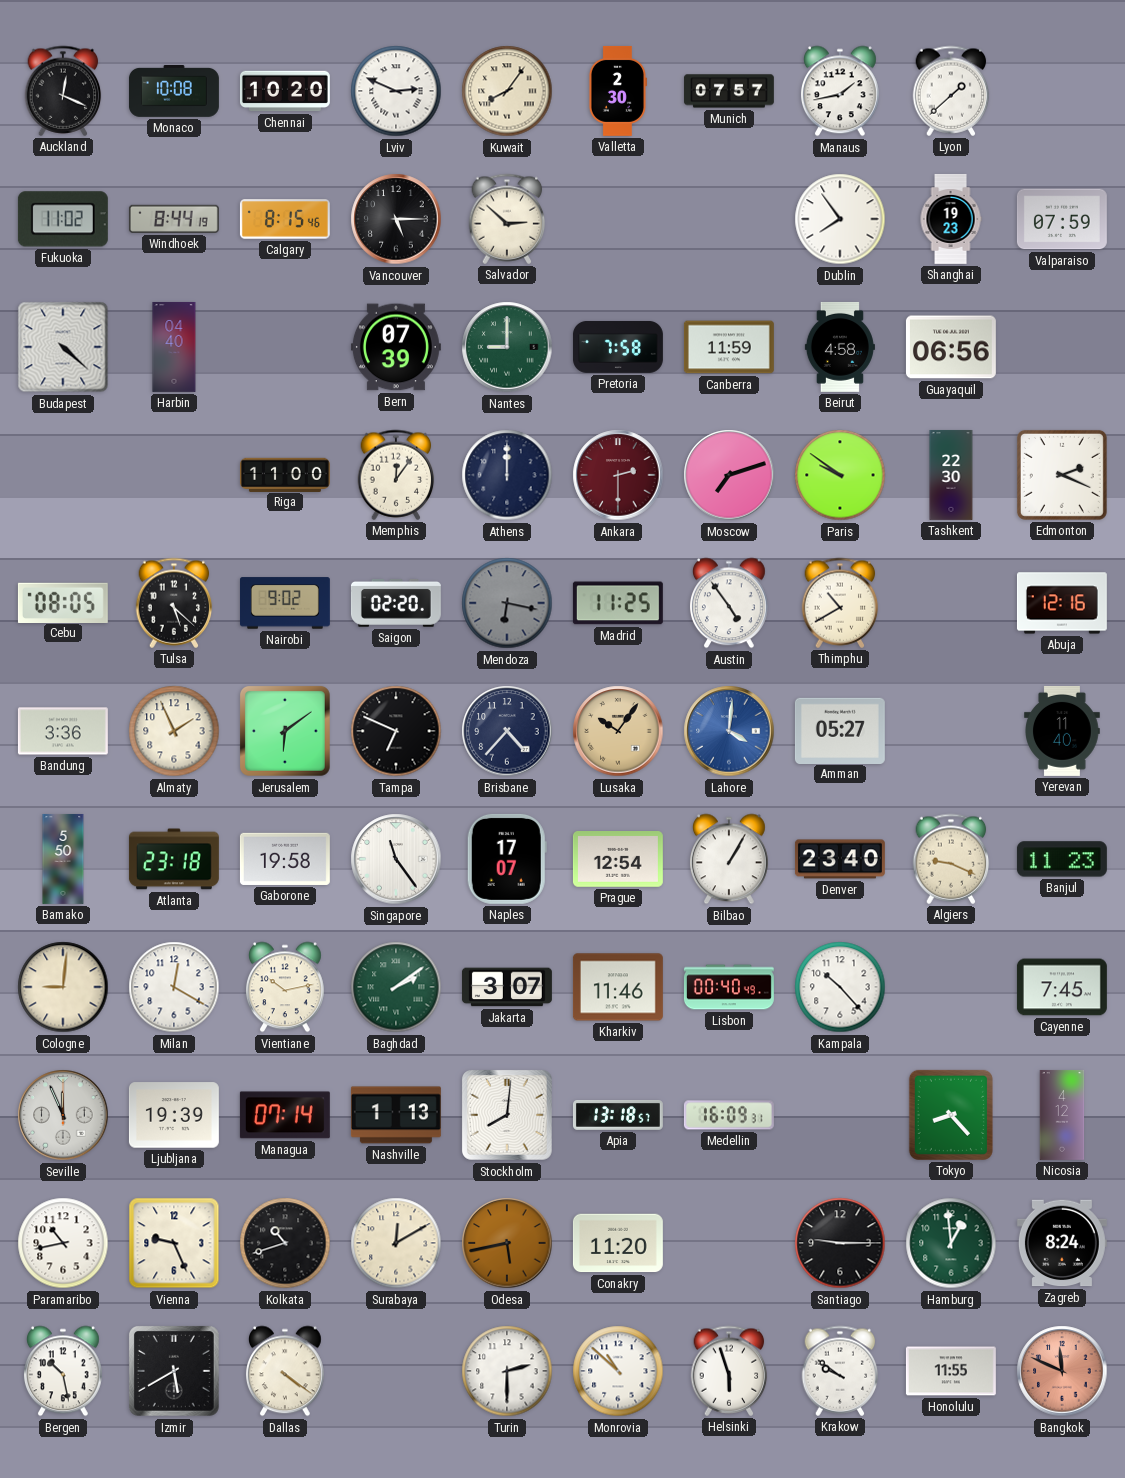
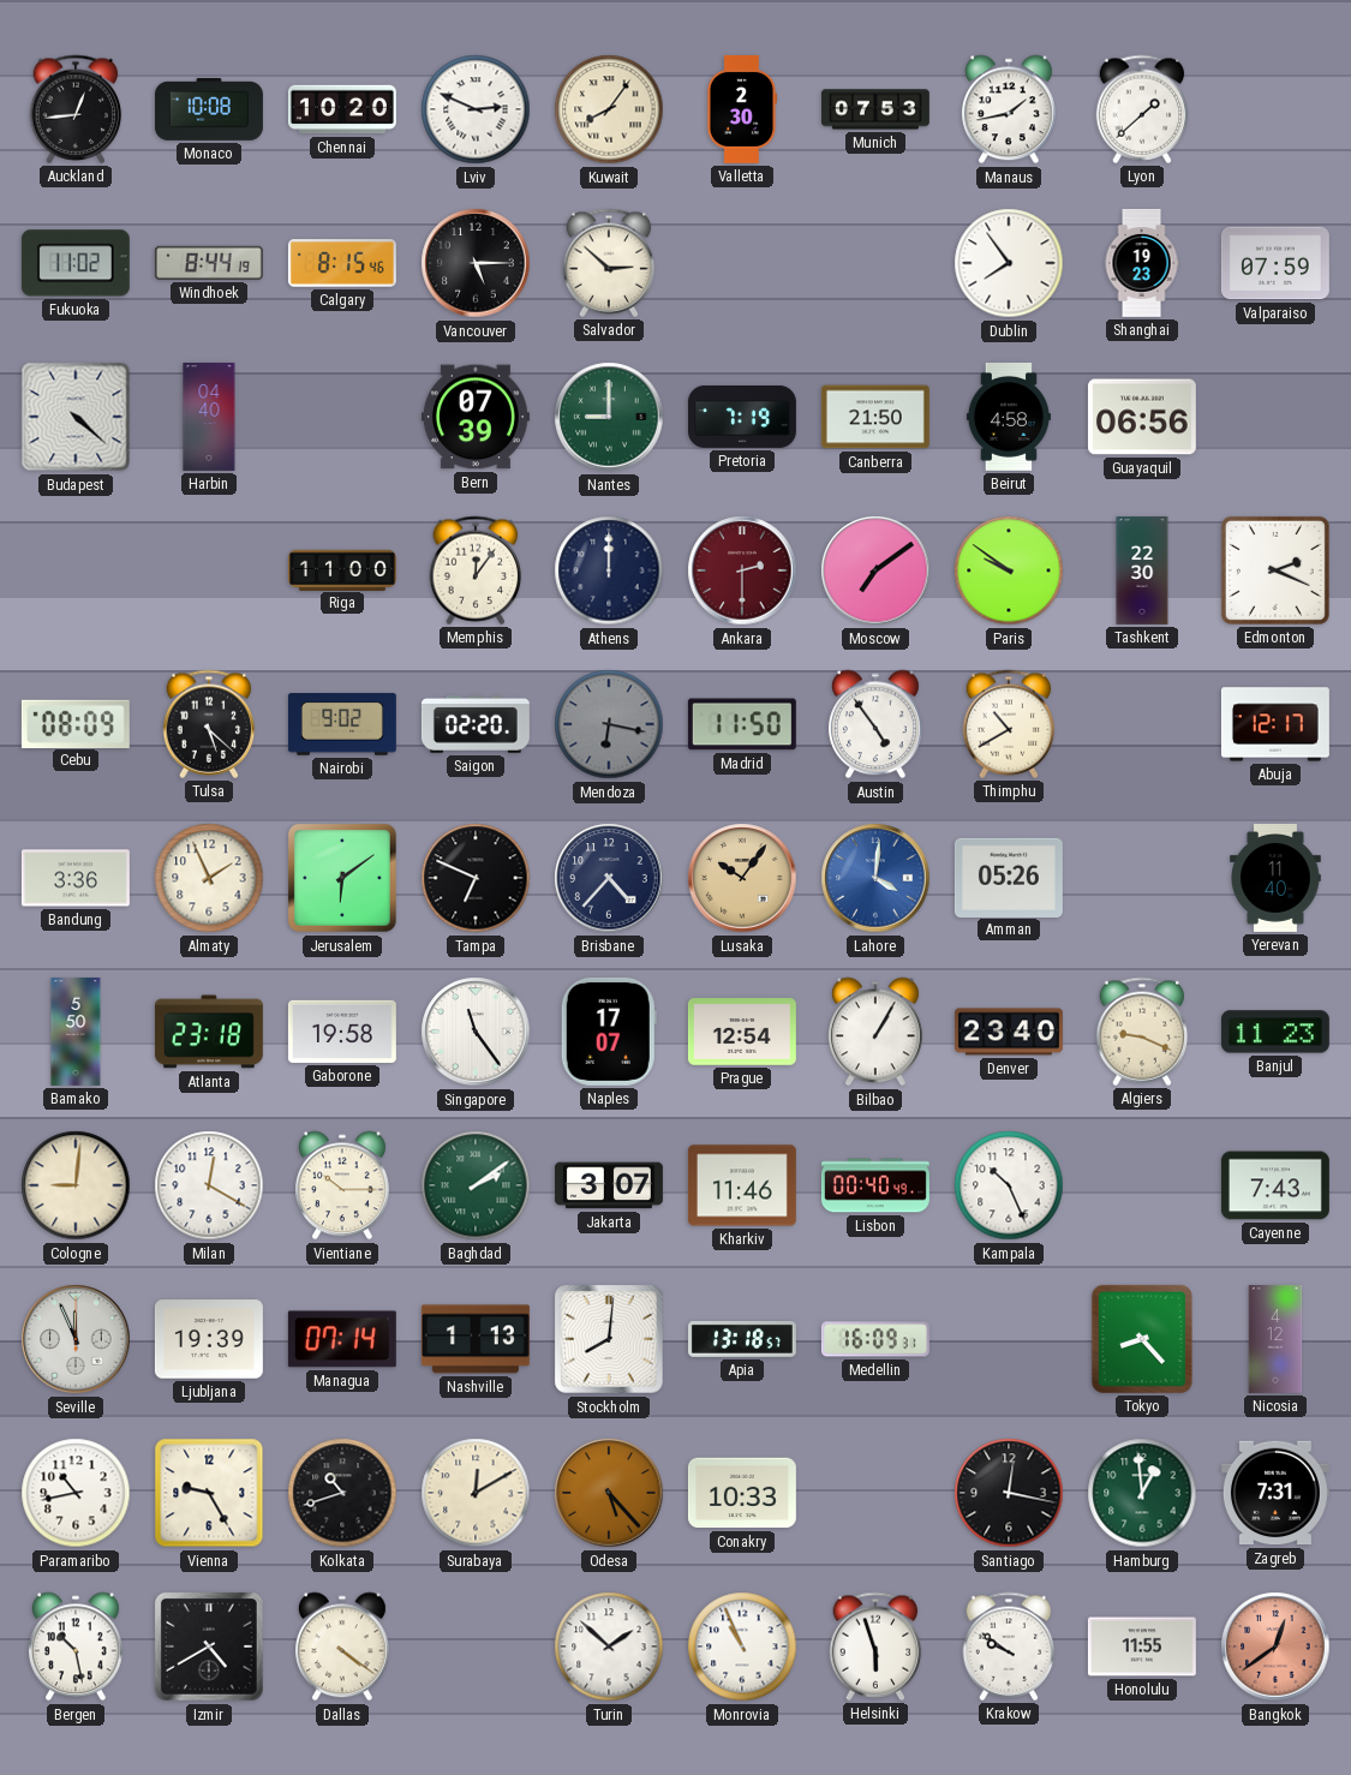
Auckland: 12:19 -> 12:44 (76, 109)
Munich: 07:57 -> 07:53 (875, 109)
Pretoria: 7:58 -> 7:19 (742, 417)
Canberra: 11:59 -> 21:50 (875, 417)
Moscow: 7:12 -> 7:09 (875, 570)
Cebu: 08:05 -> 08:09 (76, 723)
Madrid: 11:25 -> 11:50 (742, 724)
Abuja: 12:16 -> 12:17 (1275, 724)
Amman: 05:27 -> 05:26 (1009, 877)
Vientiane: 10:13 -> 10:15 (342, 1185)
Kampala: 10:23 -> 10:26 (1009, 1185)
Cayenne: 7:45 -> 7:43 (1275, 1185)
Vienna: 9:26 -> 9:25 (209, 1493)
Odesa: 5:43 -> 5:23 (609, 1493)
Conakry: 11:20 -> 10:33 (742, 1493)
Santiago: 9:15 -> 12:17 (1009, 1493)
Zagreb: 8:24 -> 7:31 (1275, 1493)
Izmir: 5:40 -> 4:40 (209, 1646)
Turin: 2:30 -> 1:52 (609, 1646)
Monrovia: 10:52 -> 10:56 (742, 1646)
Bangkok: 11:49 -> 12:39 (1275, 1646)
